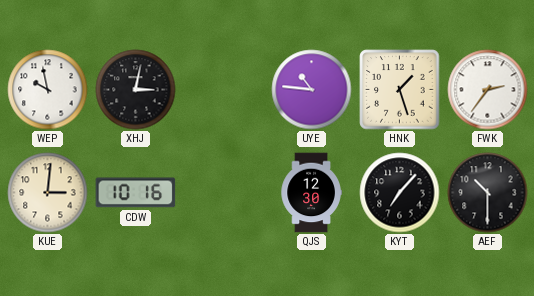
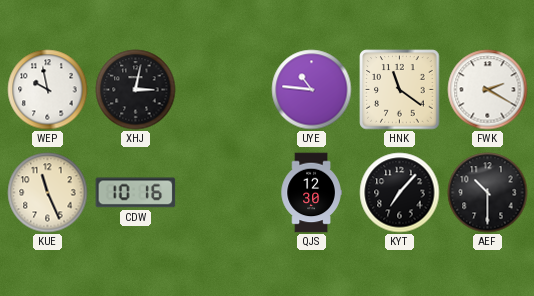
HNK: 1:27 -> 11:21 (400, 90)
FWK: 2:36 -> 2:20 (488, 90)
KUE: 3:01 -> 11:26 (48, 193)
